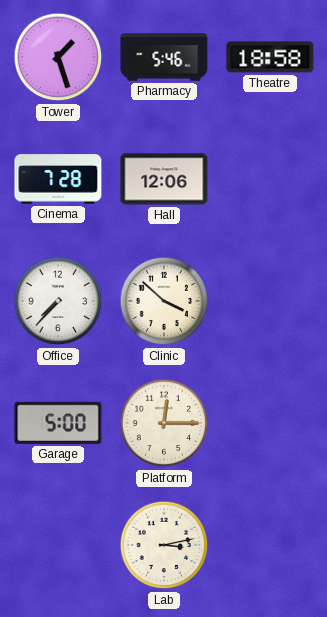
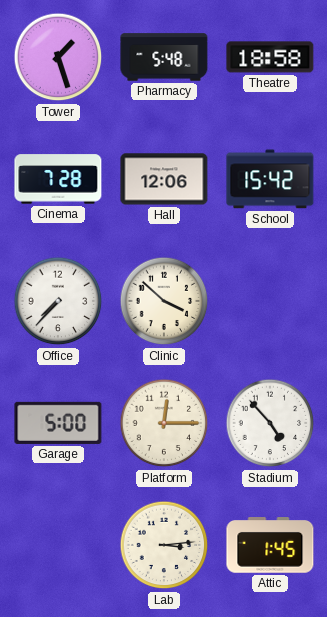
Pharmacy: 5:46 -> 5:48 (164, 57)
School: none -> 15:42 (270, 179)
Stadium: none -> 4:53 (270, 423)
Lab: 3:13 -> 3:14 (164, 545)
Attic: none -> 1:45 (270, 545)
